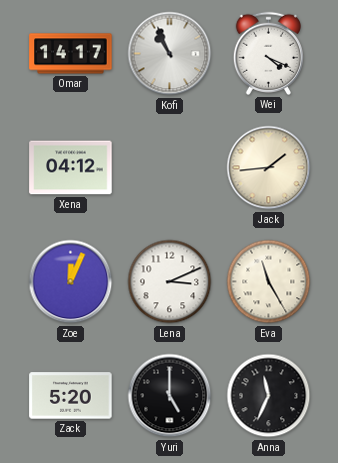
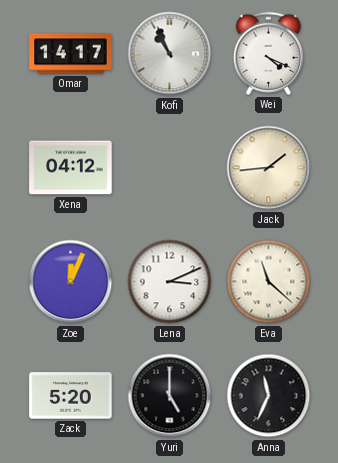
Eva: 11:25 -> 11:22 (269, 282)
